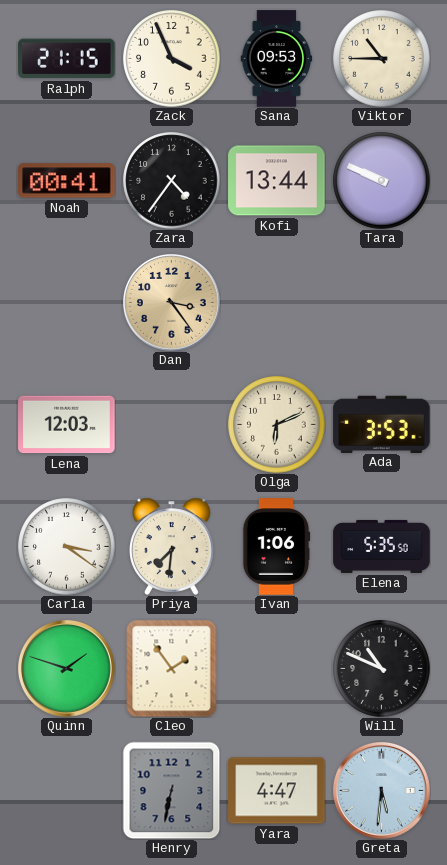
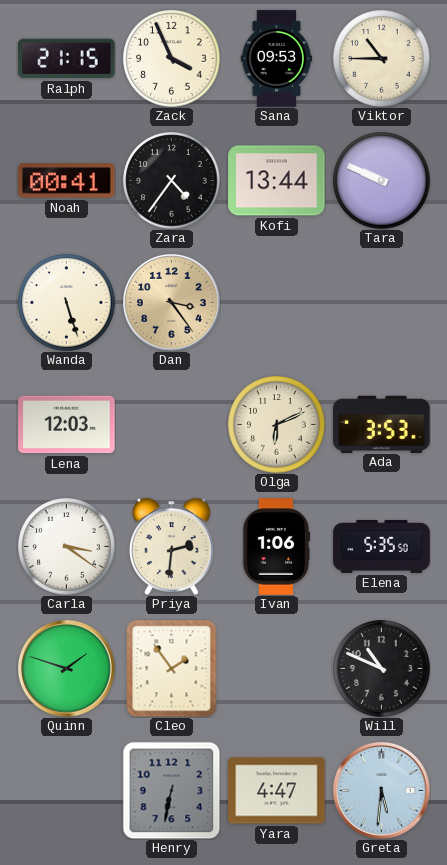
Wanda: none -> 5:27 (67, 303)
Priya: 7:31 -> 2:31 (172, 546)
